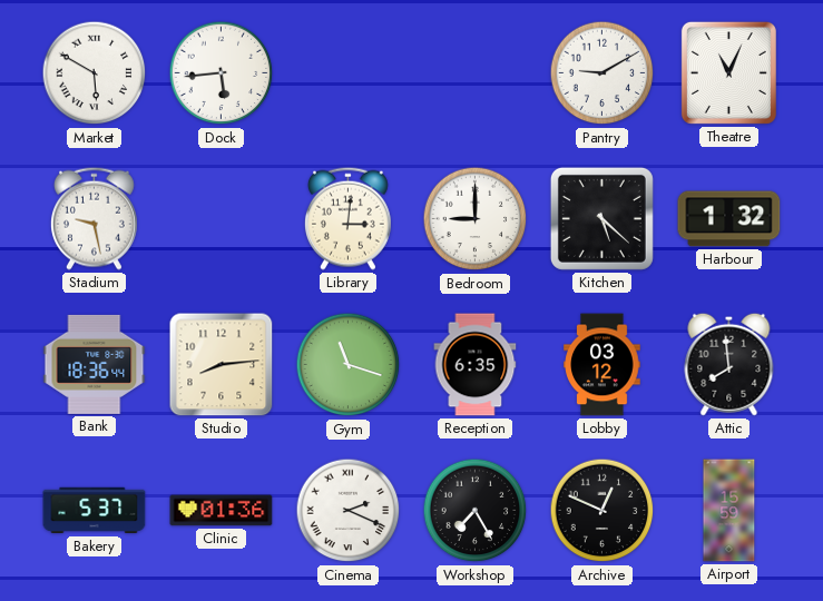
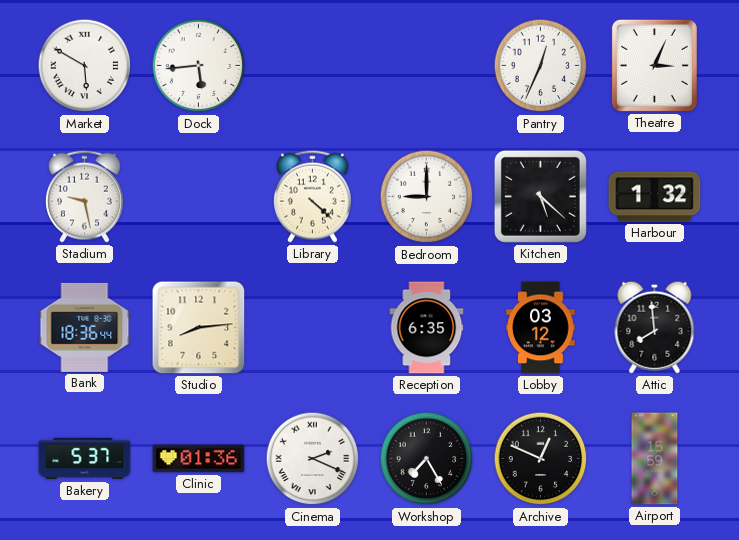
Pantry: 9:10 -> 12:34 (541, 66)
Theatre: 11:04 -> 3:04 (654, 65)
Library: 3:01 -> 4:22 (312, 196)
Gym: 11:18 -> none (349, 365)
